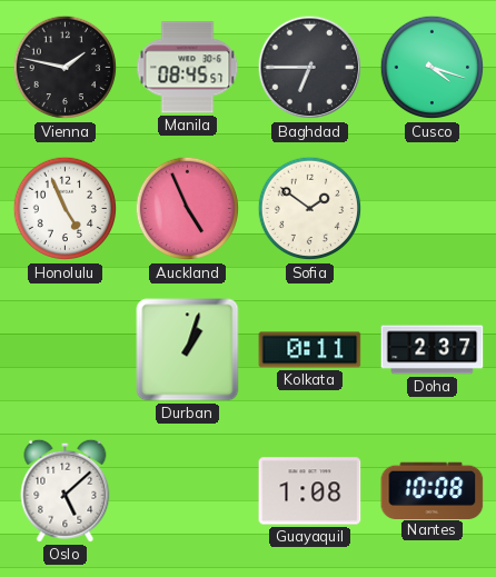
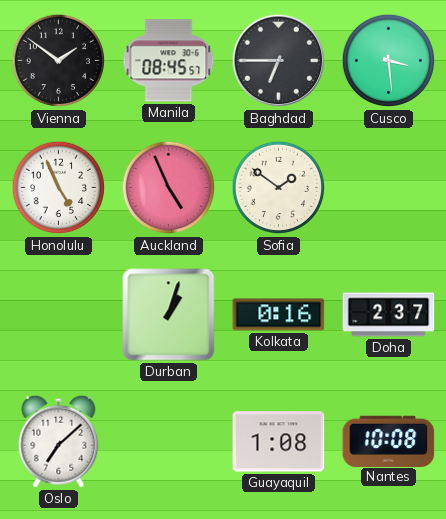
Vienna: 1:47 -> 1:51 (59, 61)
Cusco: 4:18 -> 3:29 (389, 61)
Kolkata: 0:11 -> 0:16 (279, 315)
Oslo: 5:08 -> 7:08 (59, 441)
